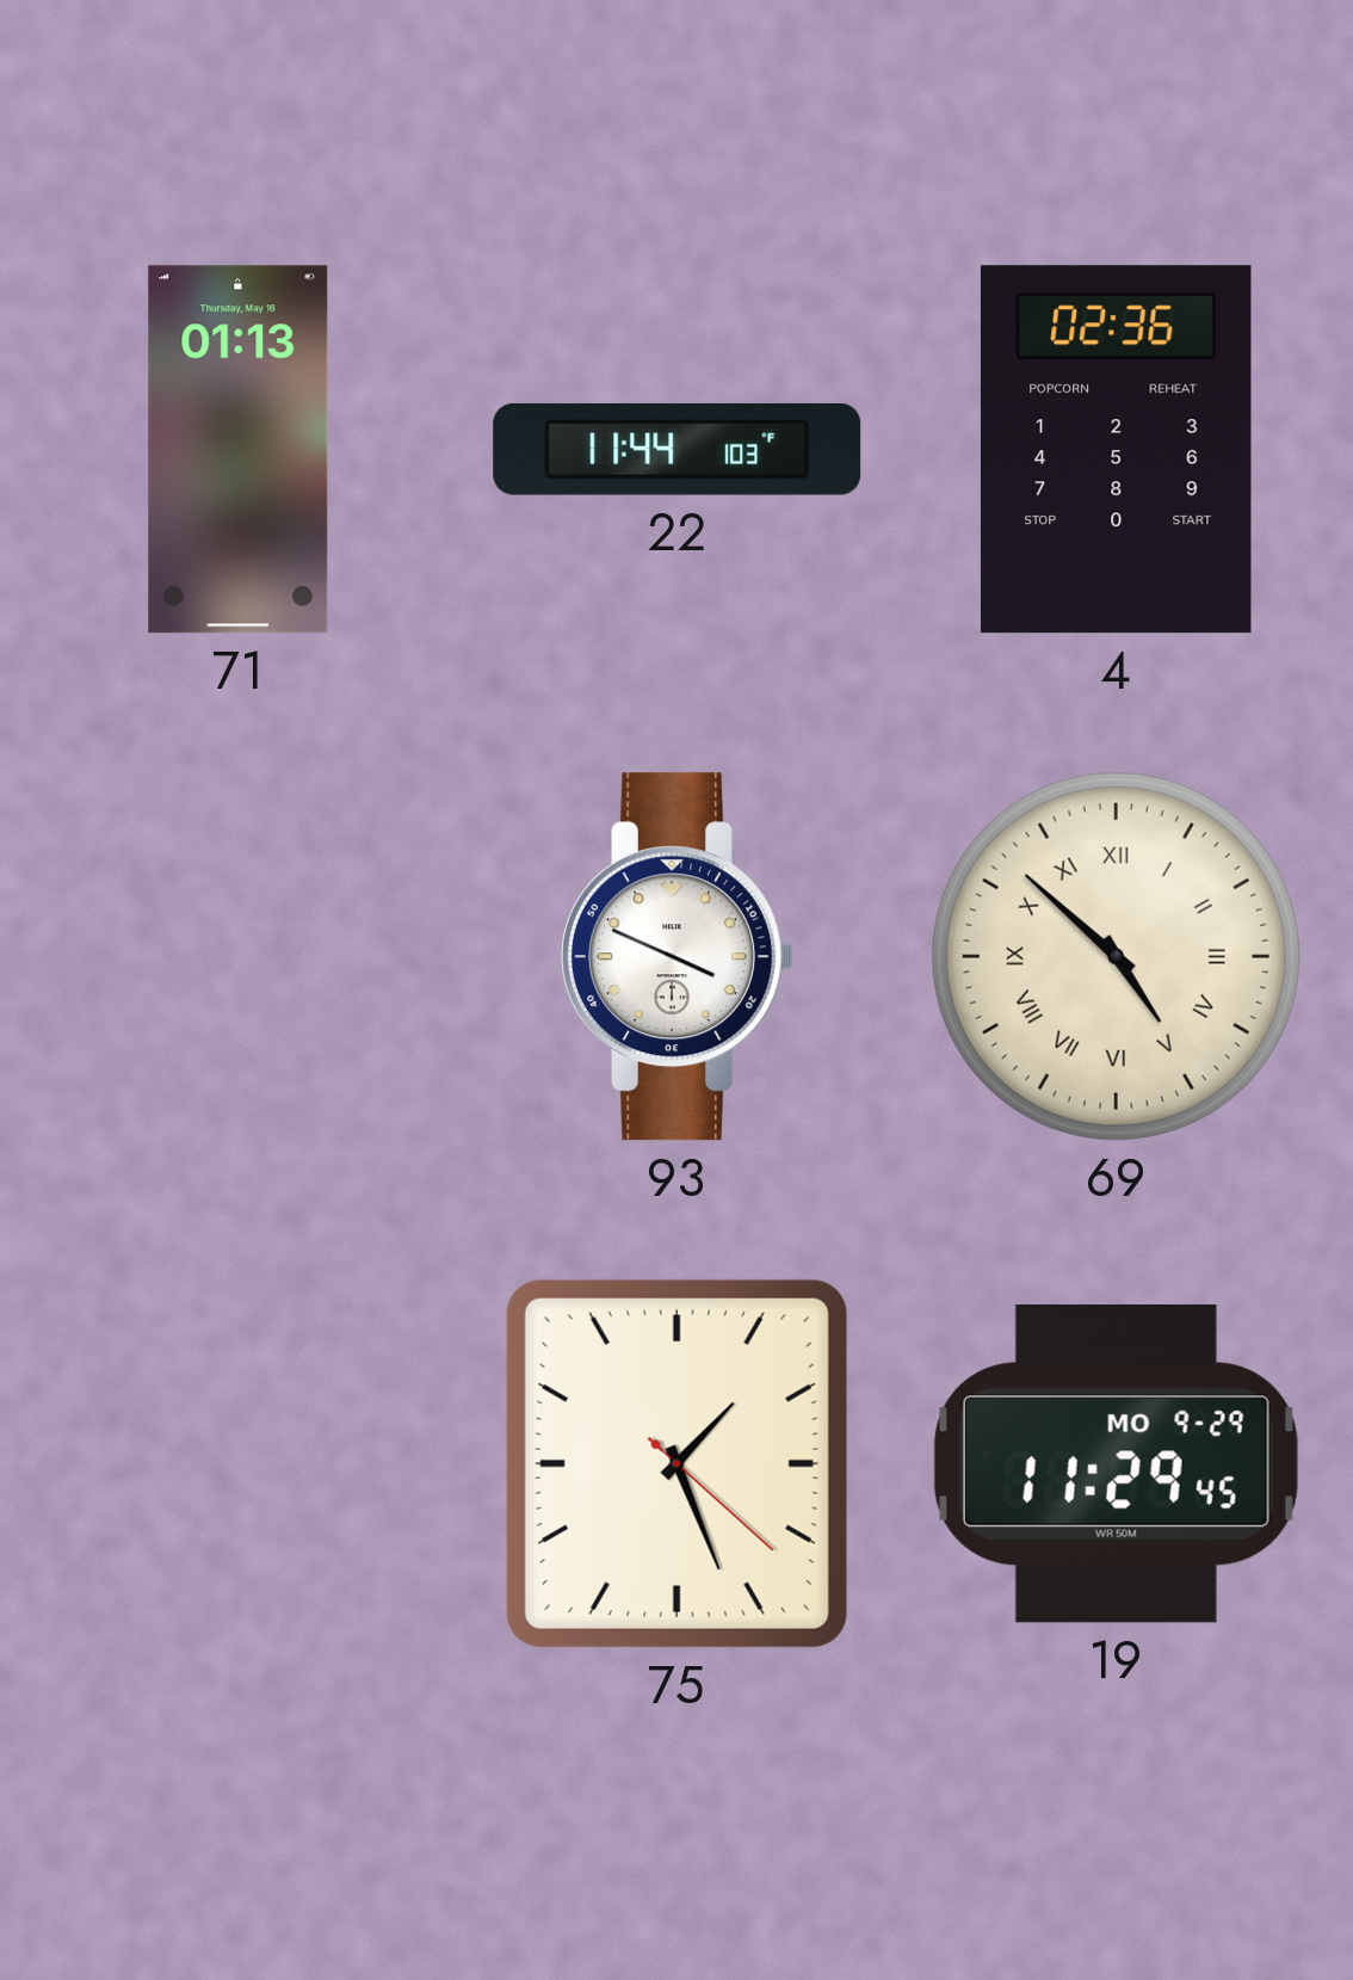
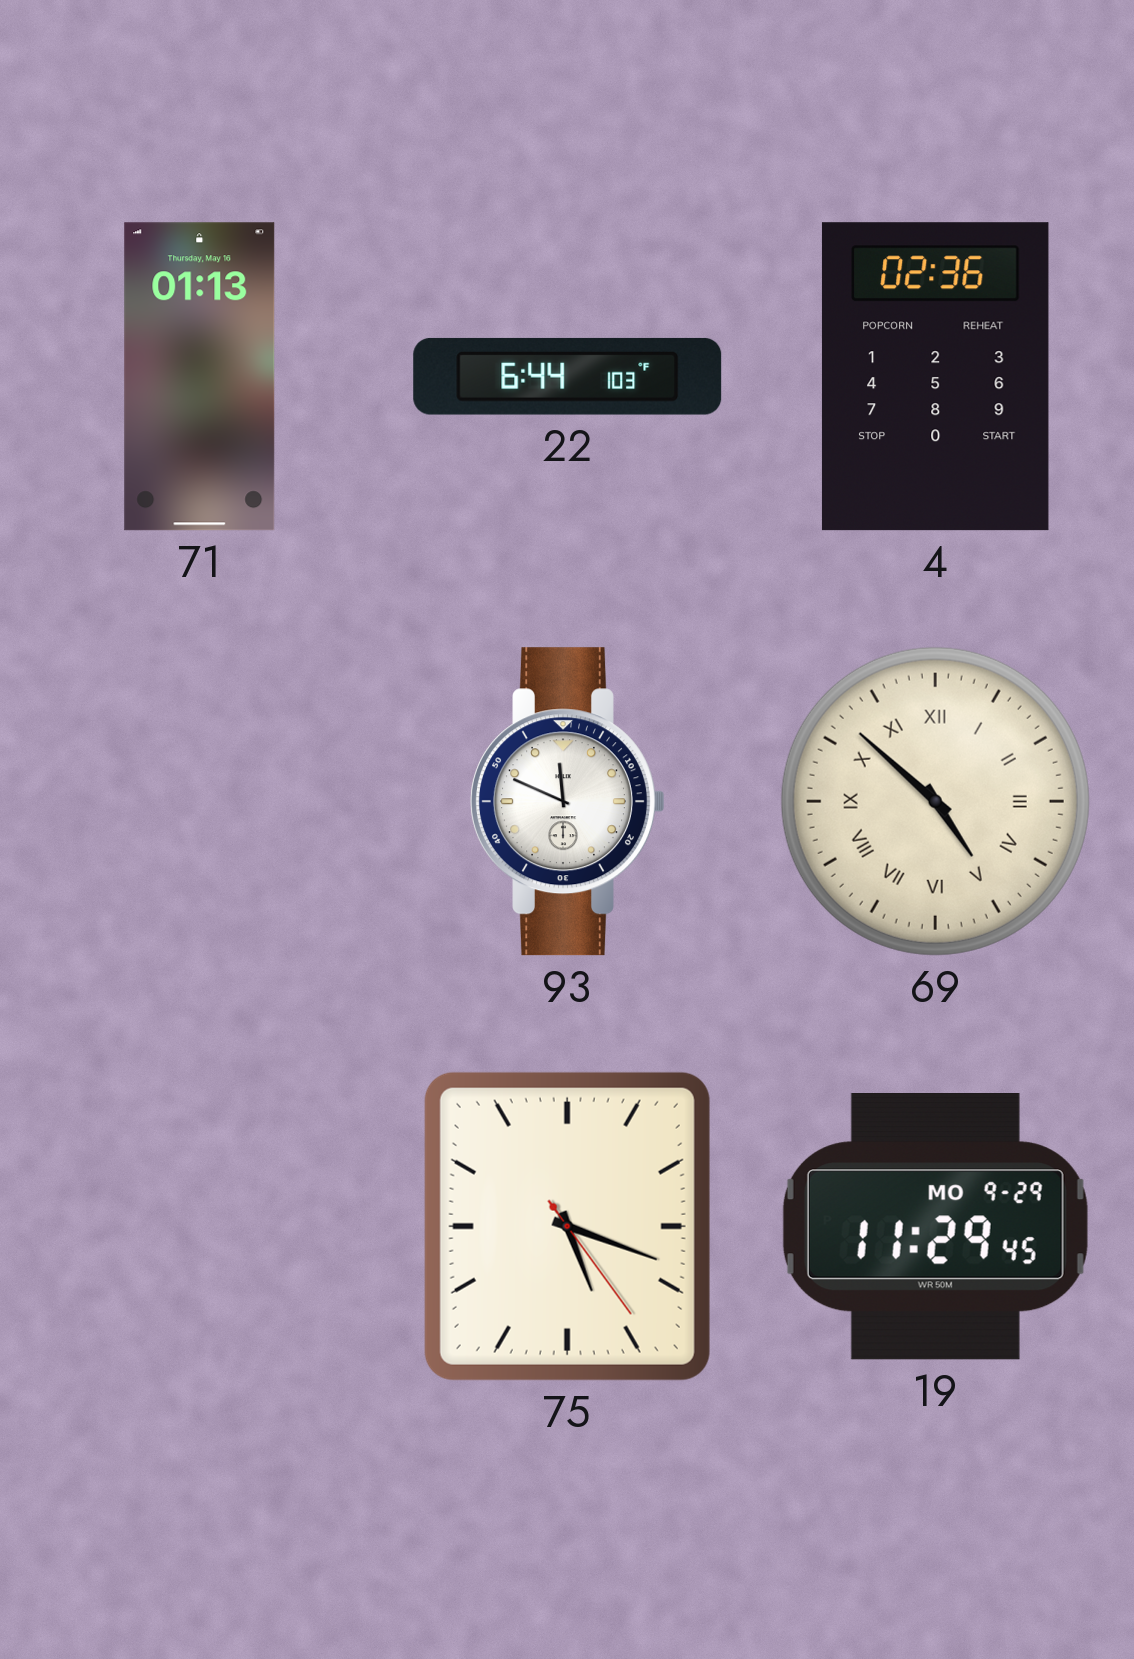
22: 11:44 -> 6:44 (568, 376)
93: 3:49 -> 11:49 (568, 802)
75: 1:26 -> 5:18 (567, 1226)
